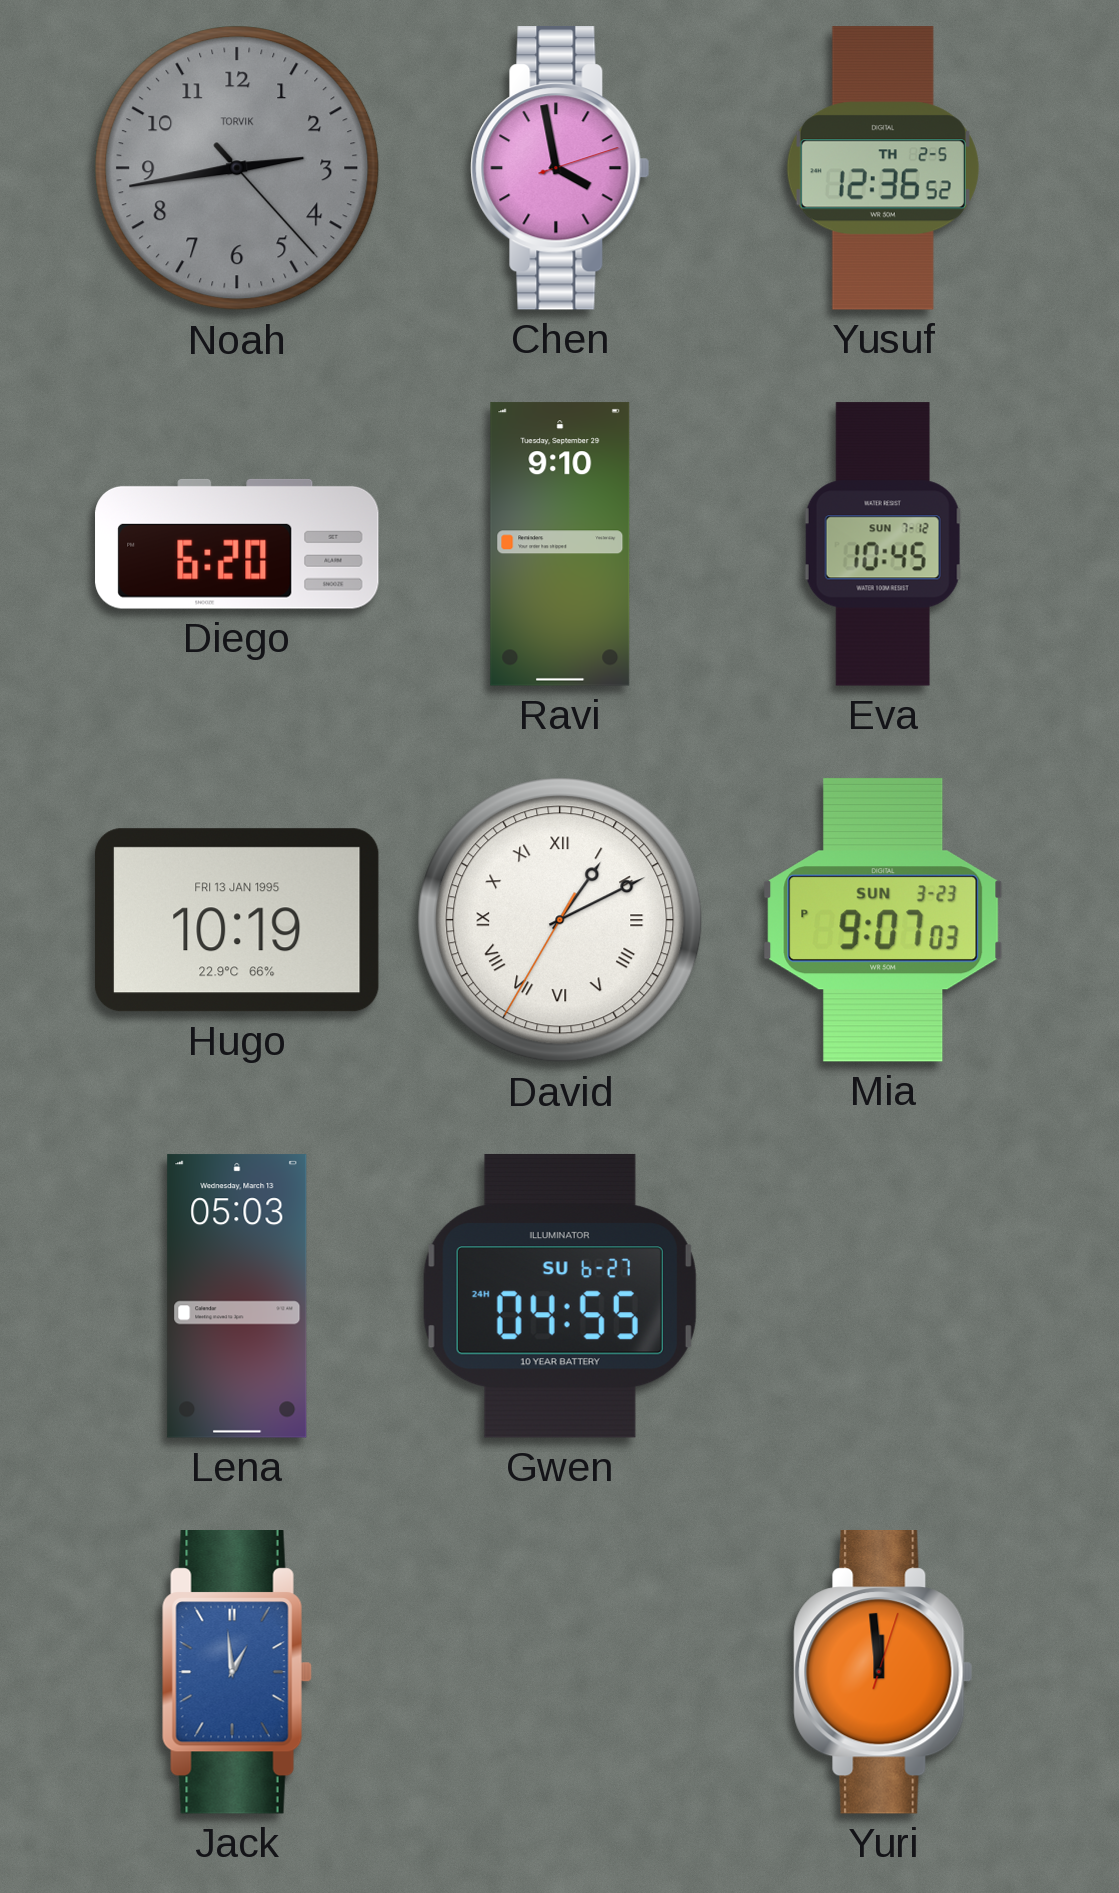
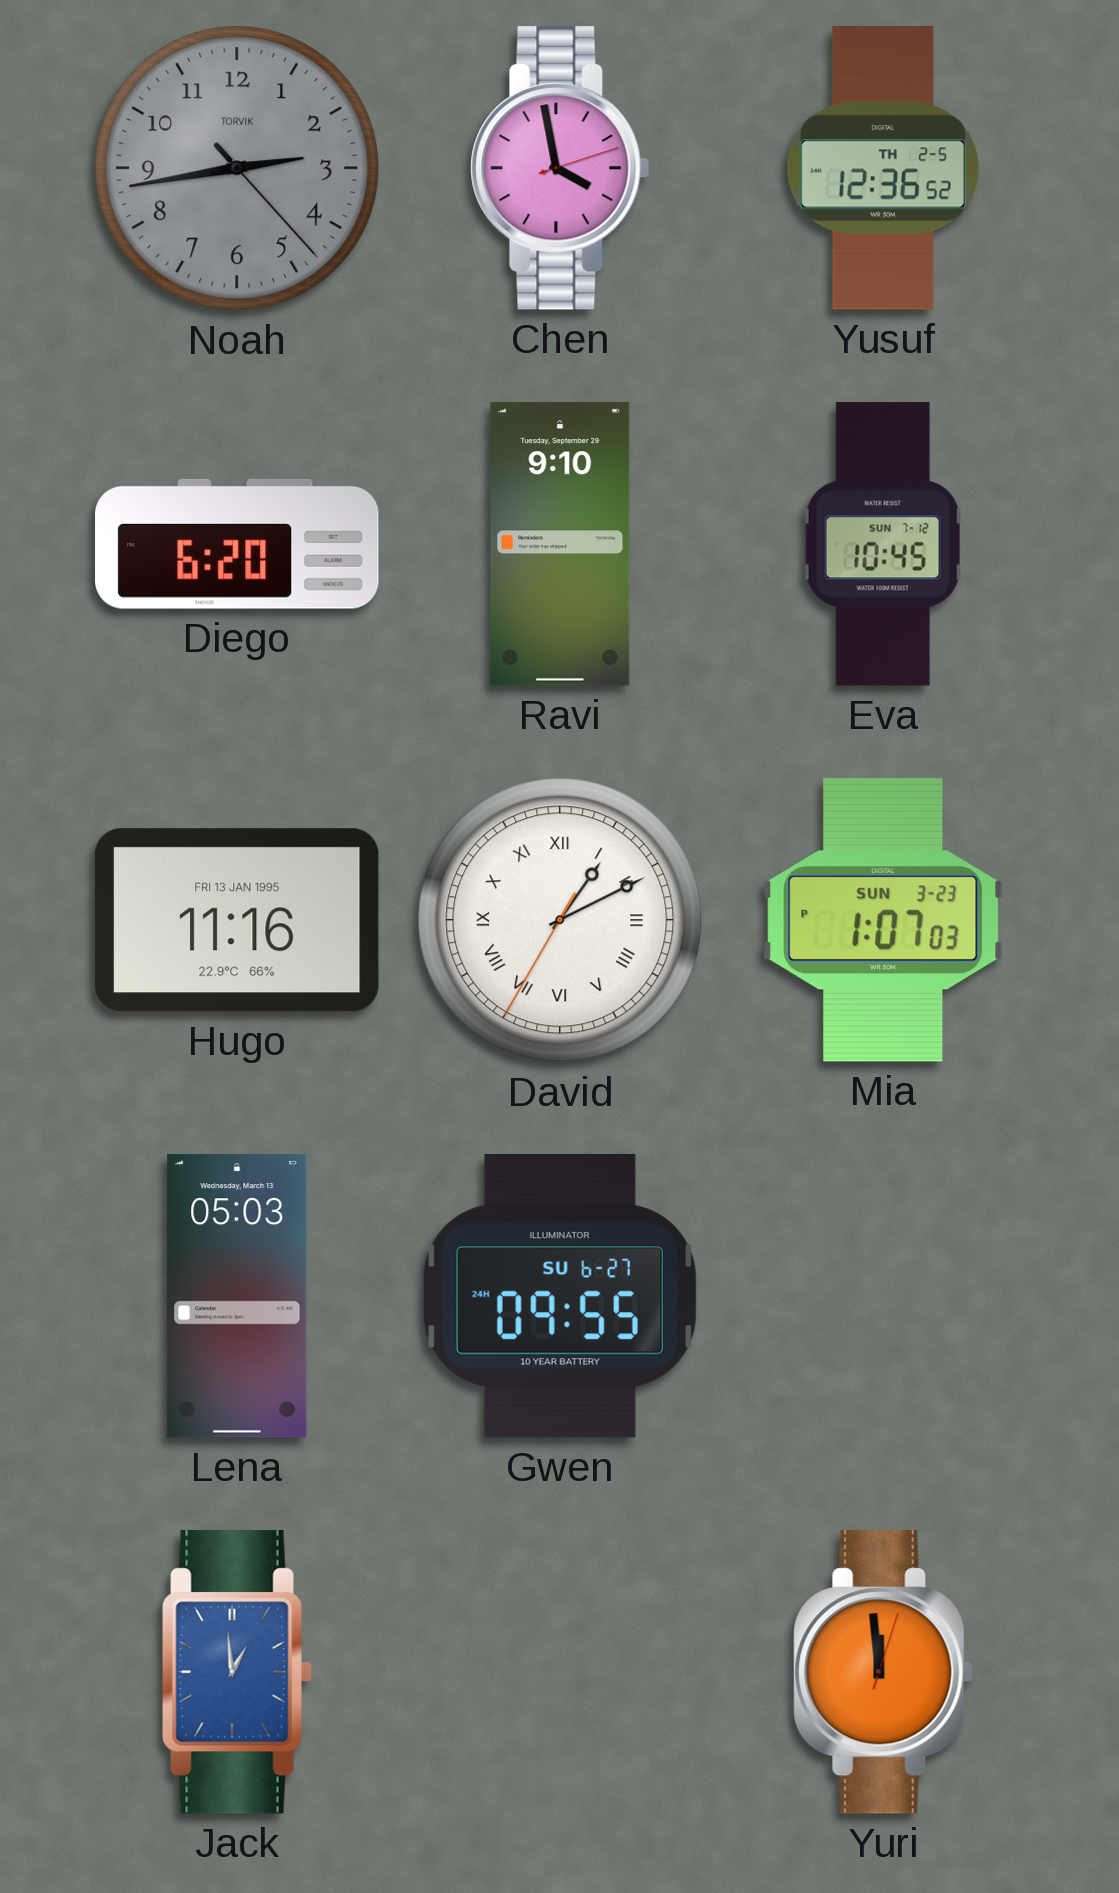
Hugo: 10:19 -> 11:16 (237, 920)
Mia: 9:07 -> 1:07 (883, 920)
Gwen: 04:55 -> 09:55 (560, 1296)
